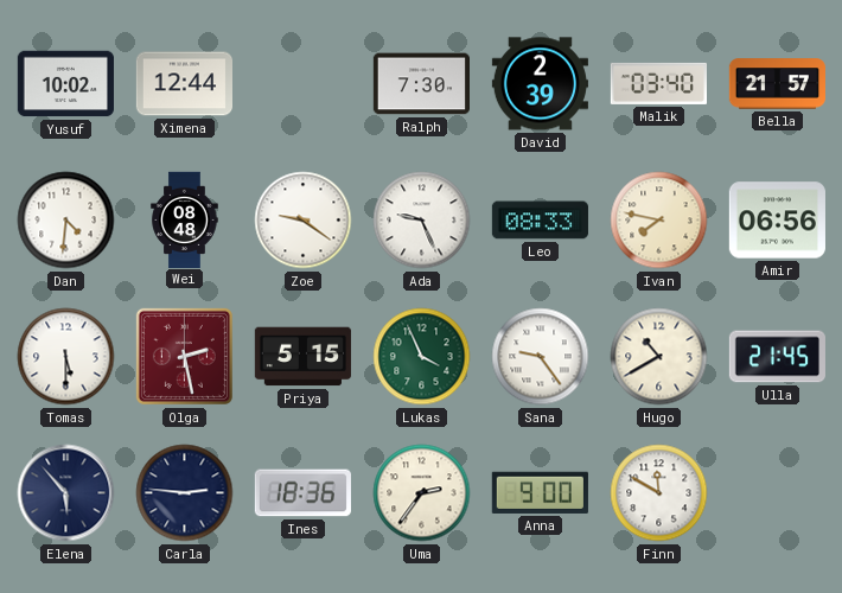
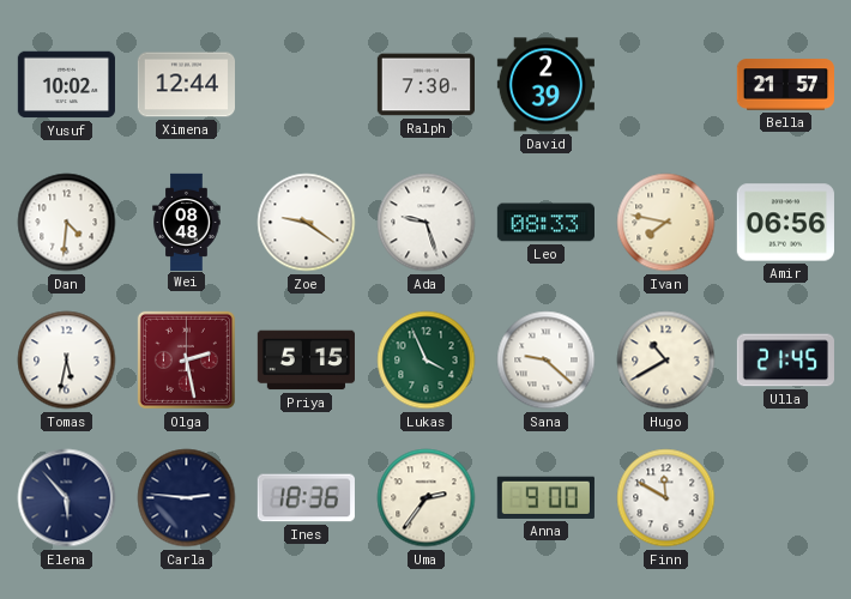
Malik: 03:40 -> none (658, 83)
Ada: 9:26 -> 9:27 (427, 223)
Tomas: 5:30 -> 5:32 (67, 361)
Sana: 9:24 -> 9:22 (547, 361)
